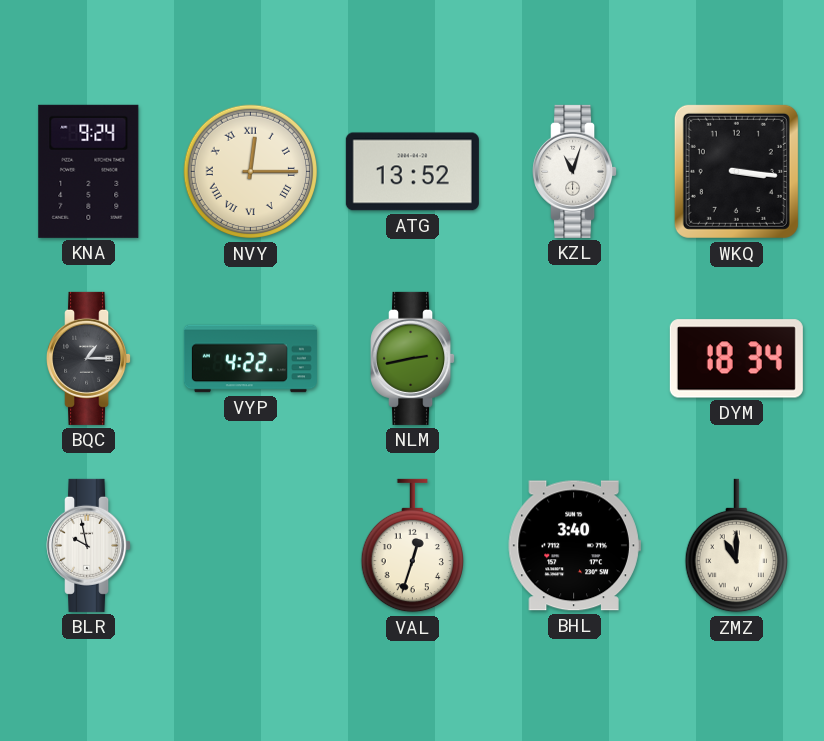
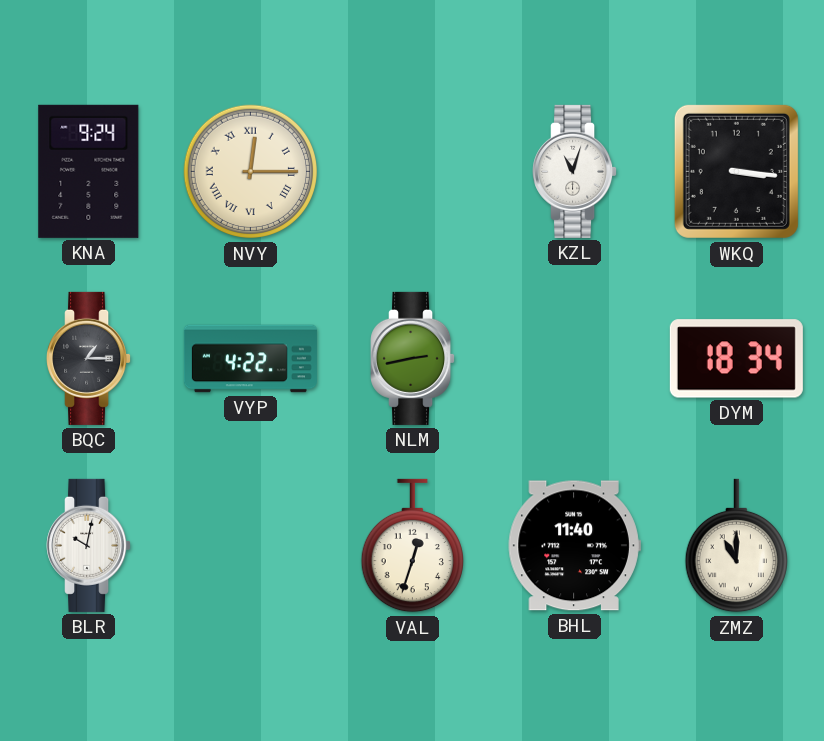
ATG: 13:52 -> none (412, 172)
BLR: 9:58 -> 10:02 (89, 545)
BHL: 3:40 -> 11:40 (574, 546)
